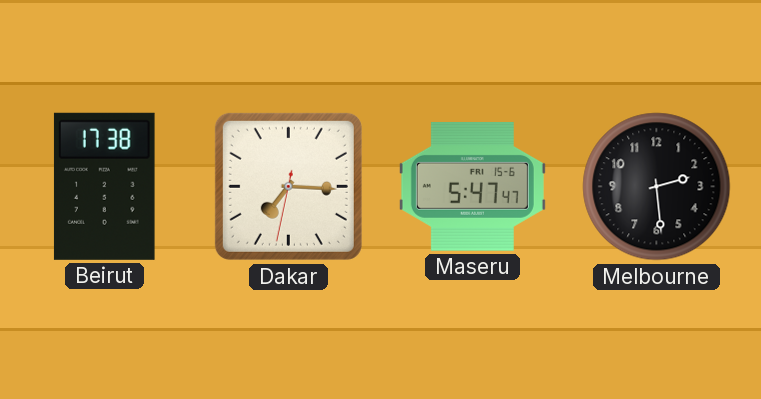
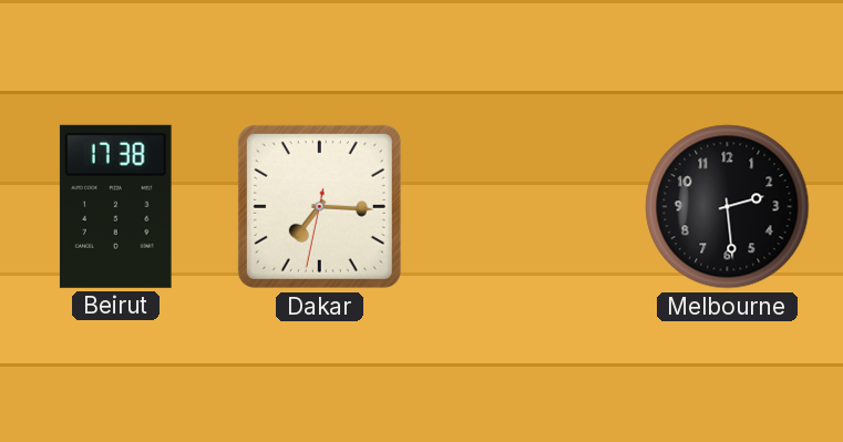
Maseru: 5:47 -> none (472, 186)
